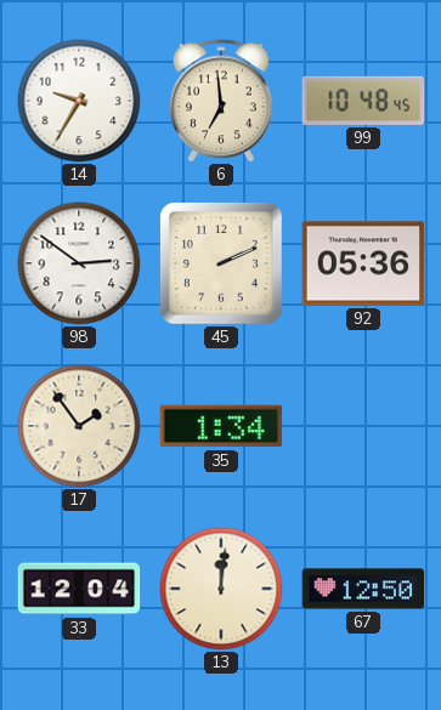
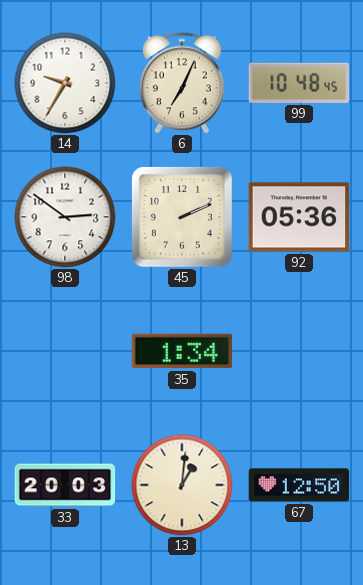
6: 6:59 -> 7:04 (182, 83)
17: 1:54 -> none (79, 426)
33: 12:04 -> 20:03 (65, 485)
13: 12:01 -> 1:01 (182, 485)
